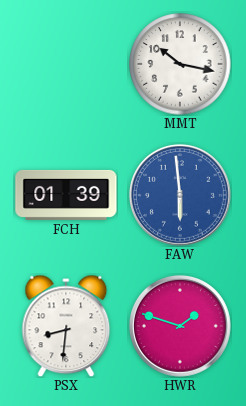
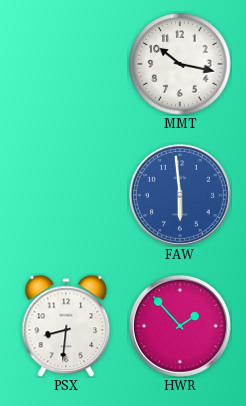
FCH: 01:39 -> none (66, 195)
HWR: 1:48 -> 1:53 (180, 326)
